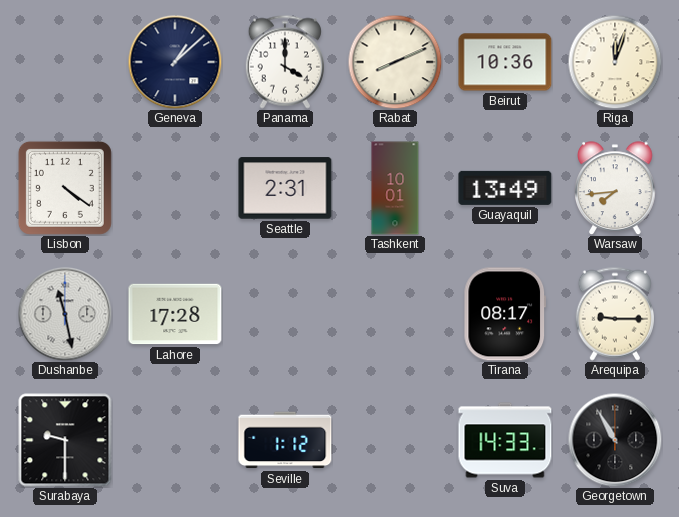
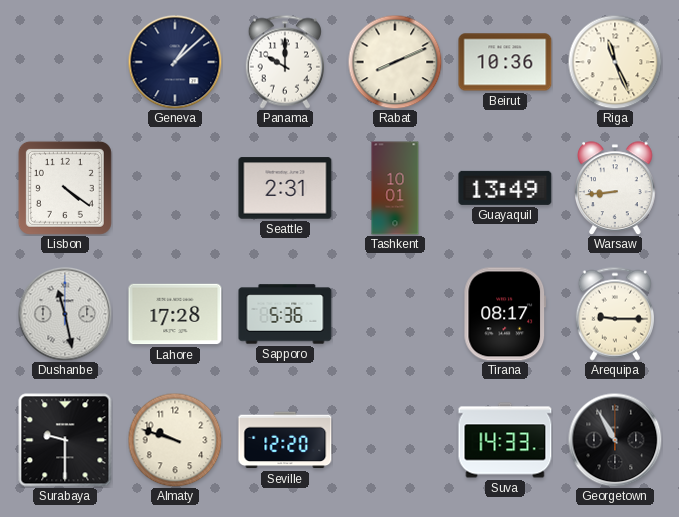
Panama: 4:00 -> 10:00 (285, 62)
Riga: 12:03 -> 11:26 (615, 62)
Warsaw: 7:44 -> 8:44 (615, 188)
Sapporo: none -> 5:36 (285, 314)
Almaty: none -> 9:48 (175, 440)
Seville: 1:12 -> 12:20 (285, 440)
